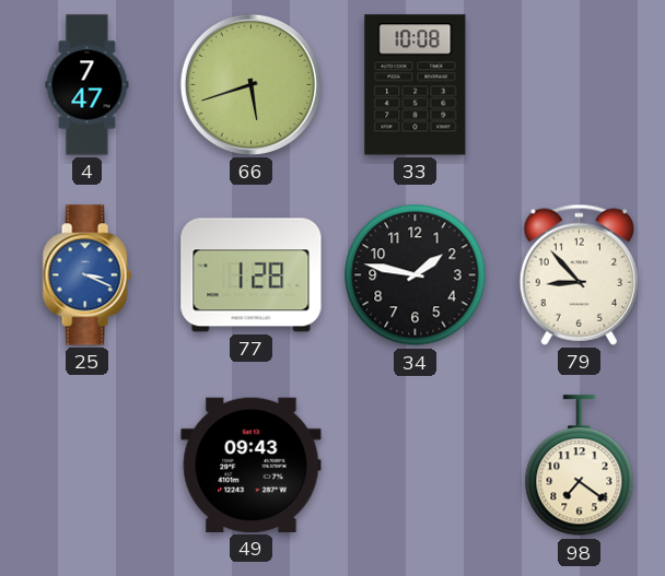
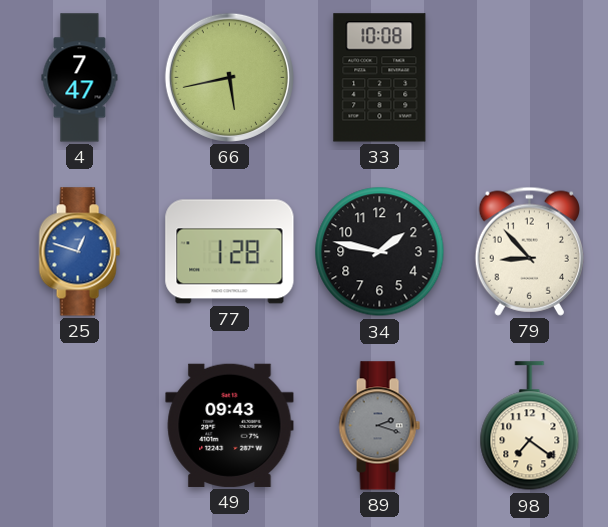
66: 5:42 -> 5:43 (229, 77)
25: 3:19 -> 12:48 (79, 252)
89: none -> 2:18 (379, 426)
